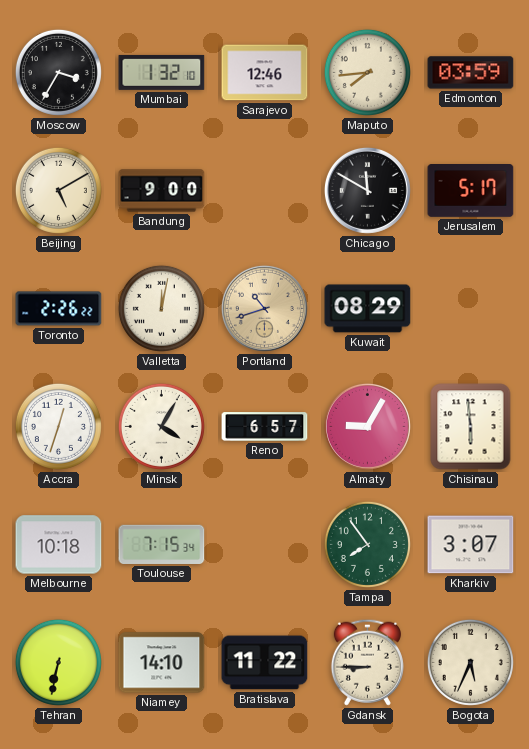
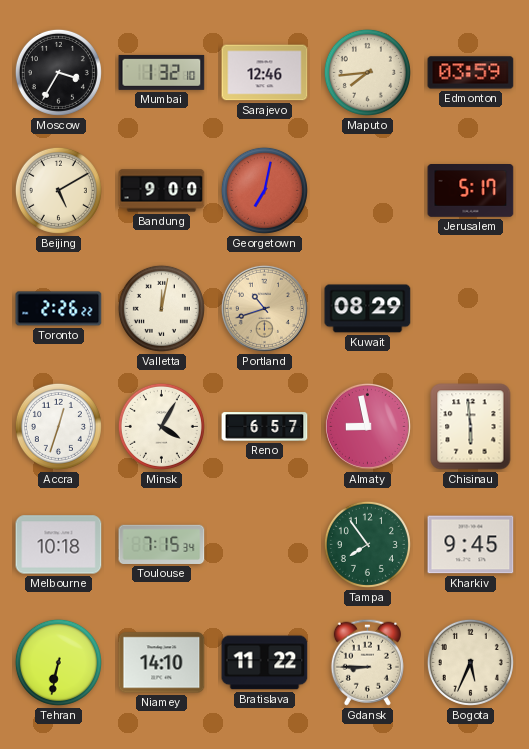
Georgetown: none -> 7:02 (264, 190)
Chicago: 11:50 -> none (367, 190)
Almaty: 9:05 -> 8:58 (367, 426)
Kharkiv: 3:07 -> 9:45 (471, 545)
